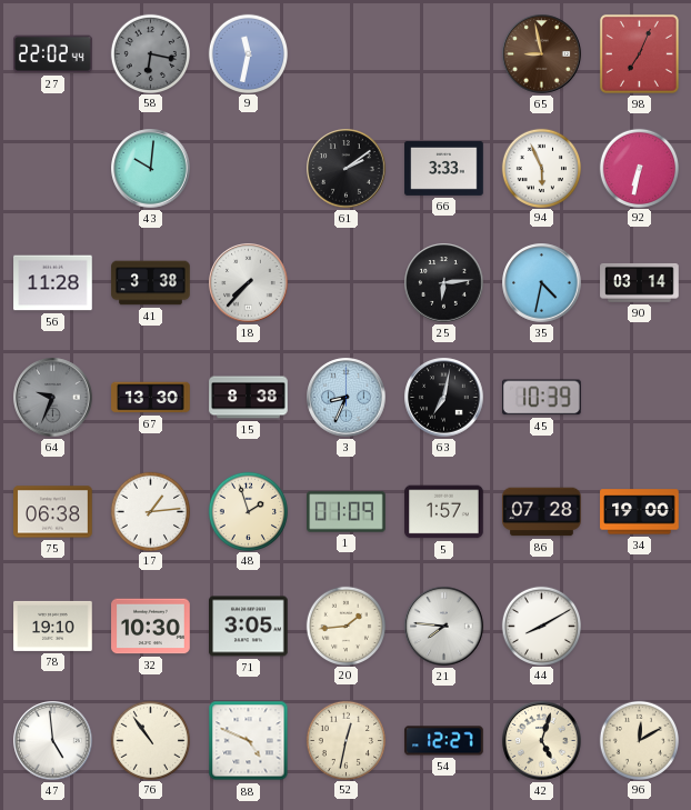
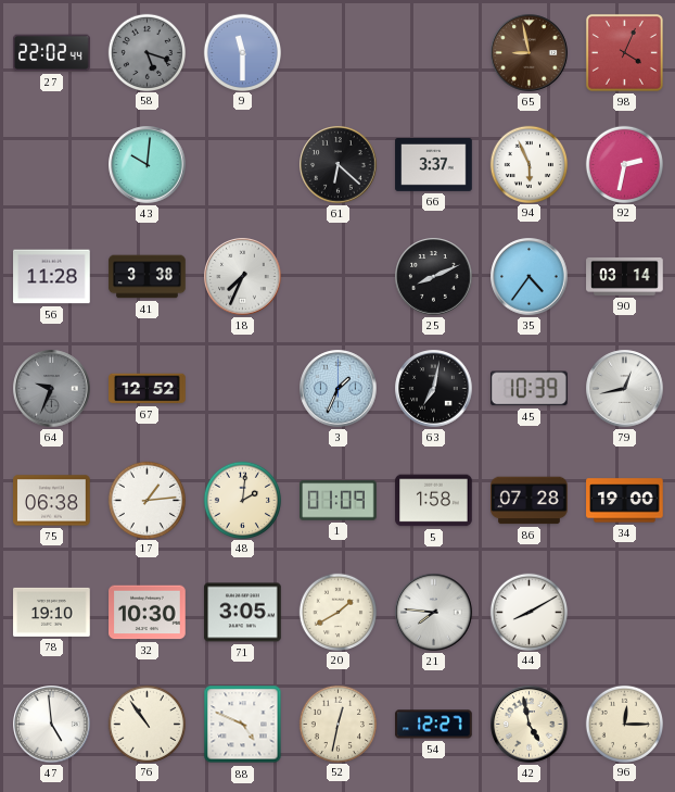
58: 6:17 -> 5:18 (147, 52)
9: 11:32 -> 11:30 (242, 52)
98: 7:04 -> 4:04 (624, 52)
61: 2:09 -> 6:22 (339, 165)
66: 3:33 -> 3:37 (434, 164)
92: 6:32 -> 2:32 (624, 164)
18: 7:37 -> 7:34 (243, 277)
25: 6:14 -> 8:11 (434, 277)
35: 4:32 -> 4:36 (530, 277)
67: 13:30 -> 12:52 (148, 389)
15: 8:38 -> none (249, 398)
3: 8:34 -> 1:34 (339, 389)
79: none -> 12:43 (625, 389)
48: 1:57 -> 2:01 (242, 500)
5: 1:57 -> 1:58 (434, 501)
20: 1:44 -> 1:40 (337, 612)
42: 5:03 -> 4:58 (530, 725)
96: 12:10 -> 12:15 (624, 724)
